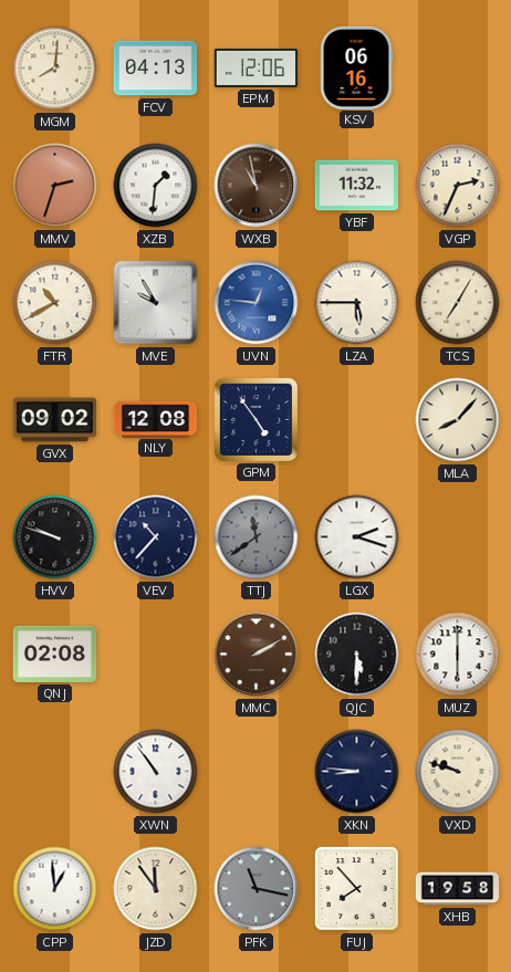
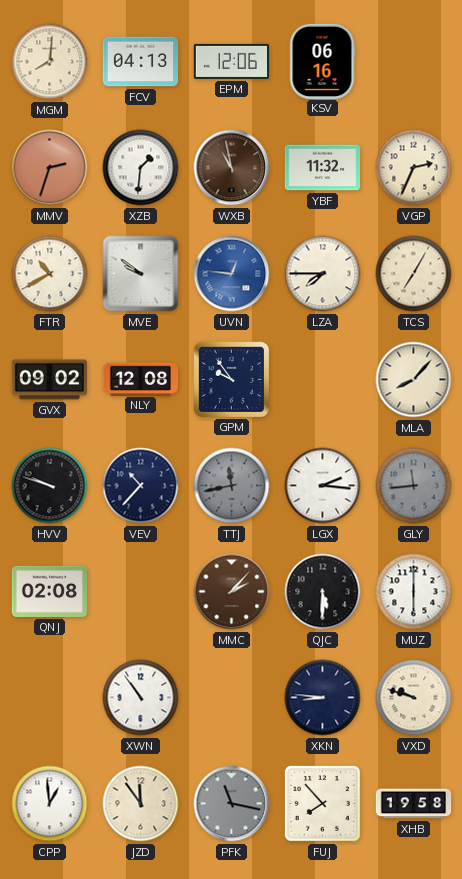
MVE: 9:55 -> 9:51 (141, 274)
LZA: 5:45 -> 7:45 (323, 274)
GPM: 4:54 -> 9:54 (231, 379)
TTJ: 11:39 -> 11:43 (232, 486)
LGX: 2:18 -> 2:16 (323, 486)
GLY: none -> 11:44 (414, 486)
MMC: 2:10 -> 2:07 (232, 592)
